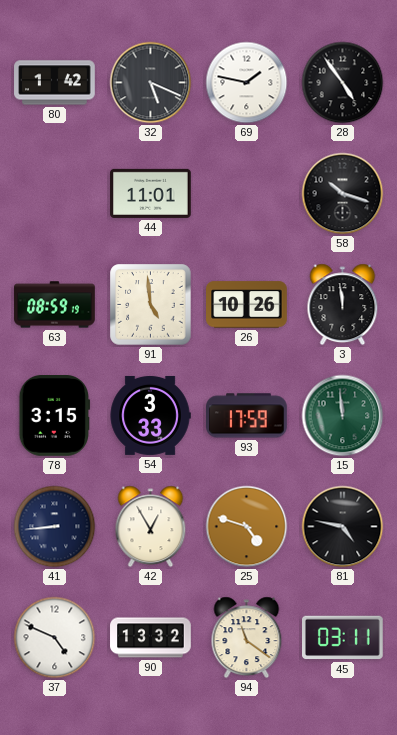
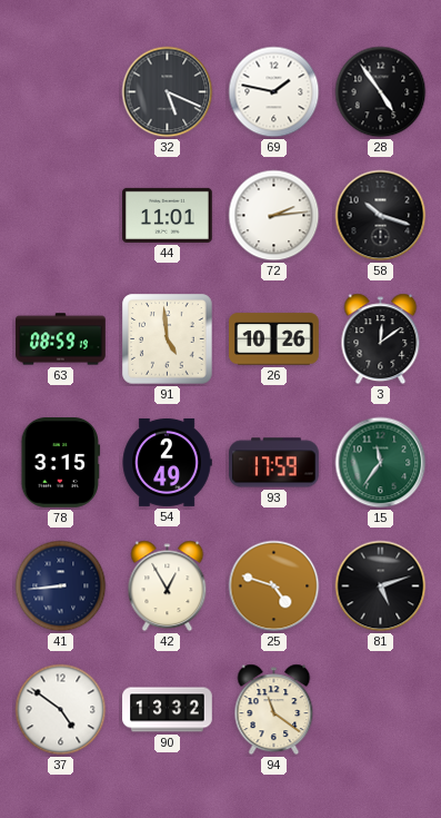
80: 1:42 -> none (55, 83)
72: none -> 2:14 (274, 216)
3: 11:59 -> 12:09 (381, 339)
54: 3:33 -> 2:49 (167, 462)
15: 11:59 -> 11:36 (381, 463)
81: 4:47 -> 5:12 (381, 587)
37: 4:49 -> 4:51 (61, 710)
45: 03:11 -> none (343, 638)
